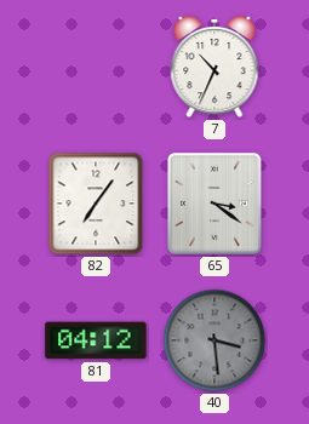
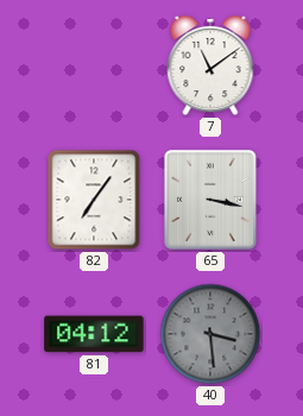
7: 10:34 -> 11:09 (210, 65)
65: 3:21 -> 3:17 (210, 201)
